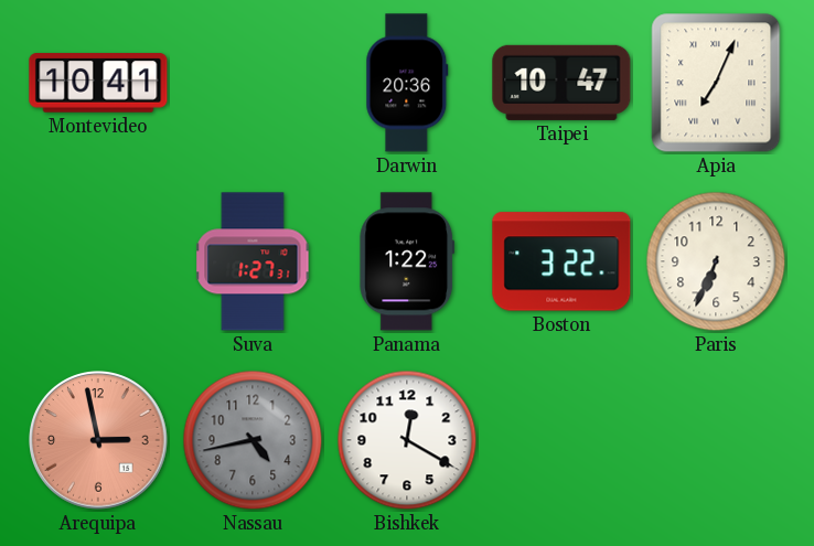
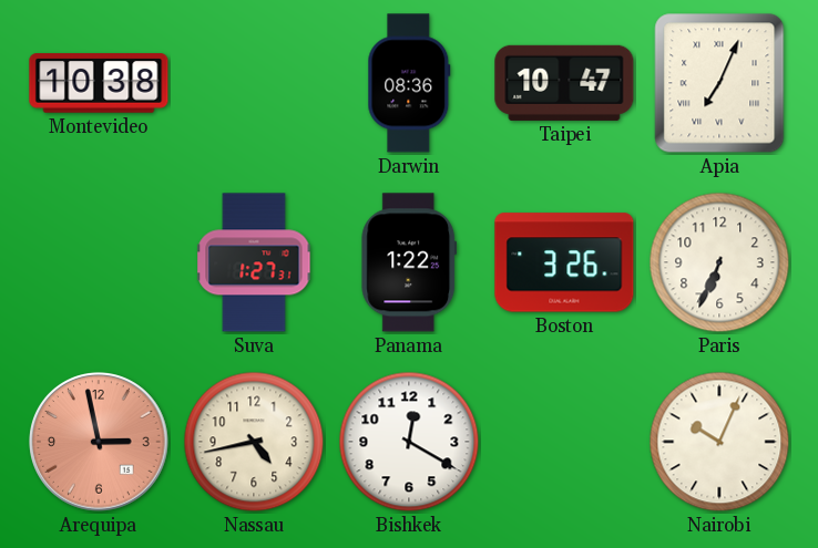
Montevideo: 10:41 -> 10:38 (99, 83)
Darwin: 20:36 -> 08:36 (409, 83)
Boston: 3:22 -> 3:26 (564, 262)
Nassau dial: grey -> cream (254, 442)
Nairobi: none -> 10:04 (719, 442)
